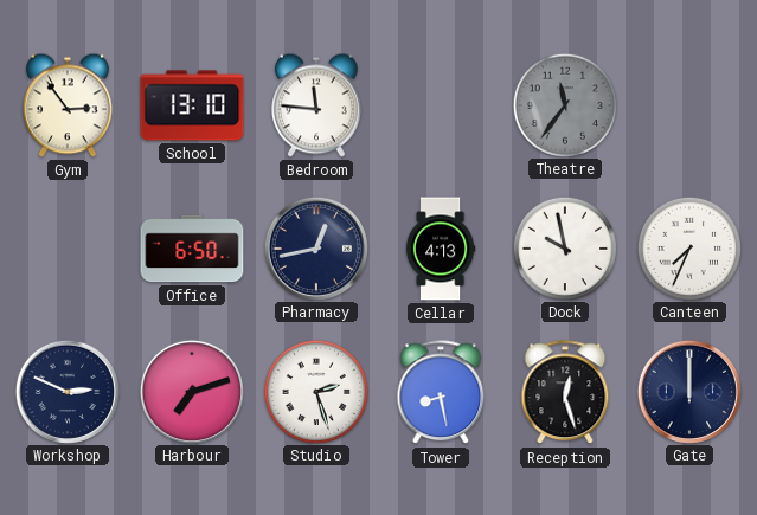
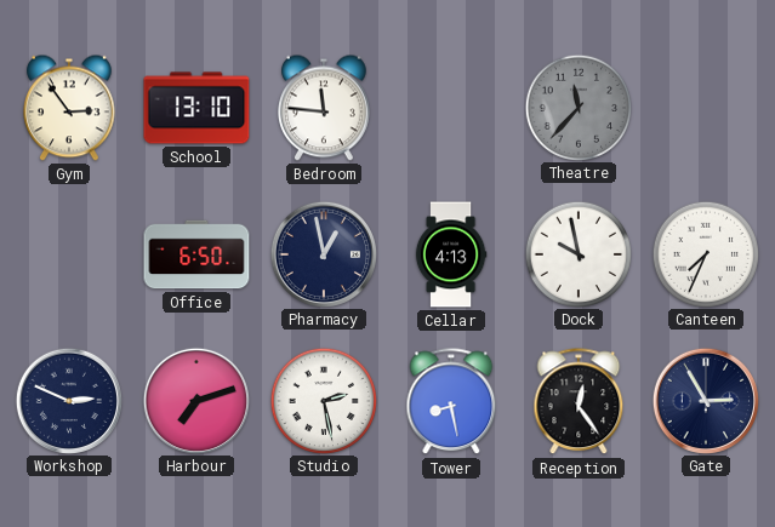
Theatre: 11:36 -> 11:37 (577, 107)
Pharmacy: 12:43 -> 12:58 (323, 253)
Studio: 2:27 -> 2:28 (323, 400)
Reception: 12:27 -> 12:24 (579, 402)
Gate: 12:00 -> 2:55 (705, 400)
